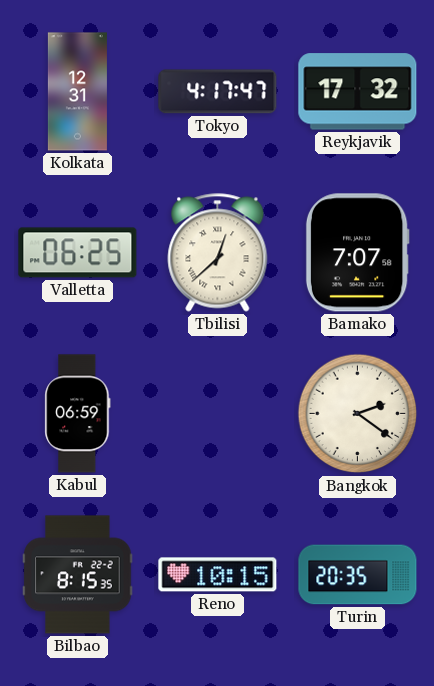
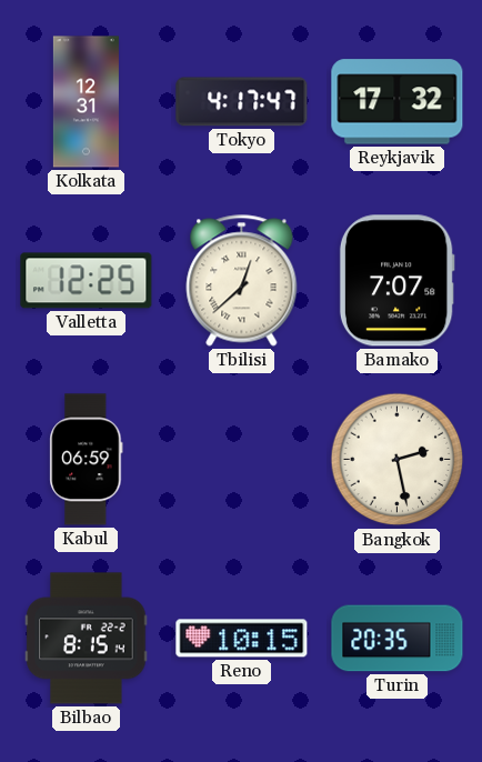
Valletta: 06:25 -> 12:25 (87, 281)
Bangkok: 2:21 -> 2:28 (398, 460)
Bilbao: 8:15:35 -> 8:15:14 (87, 639)
